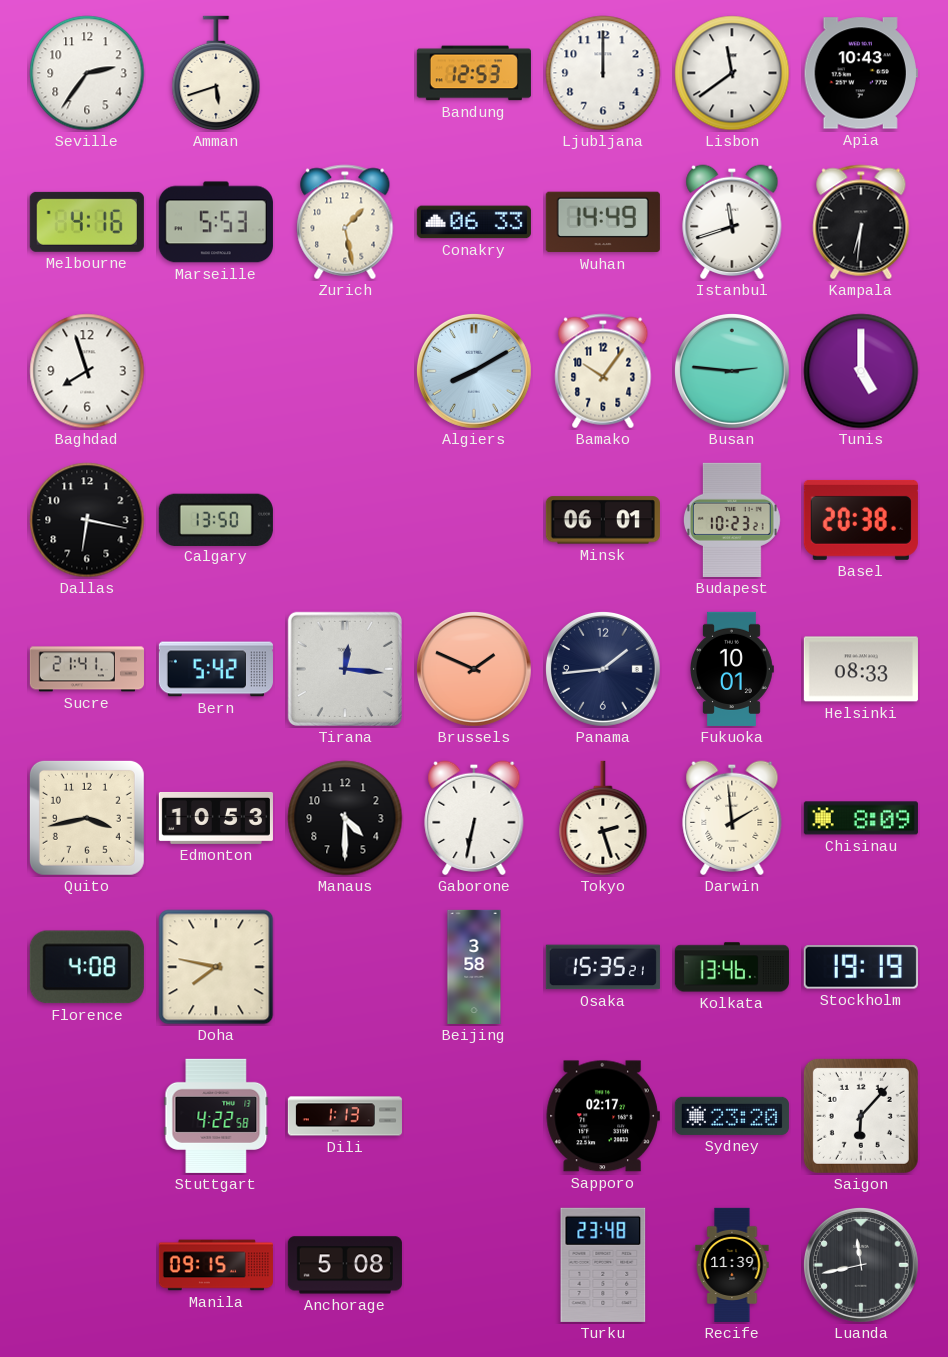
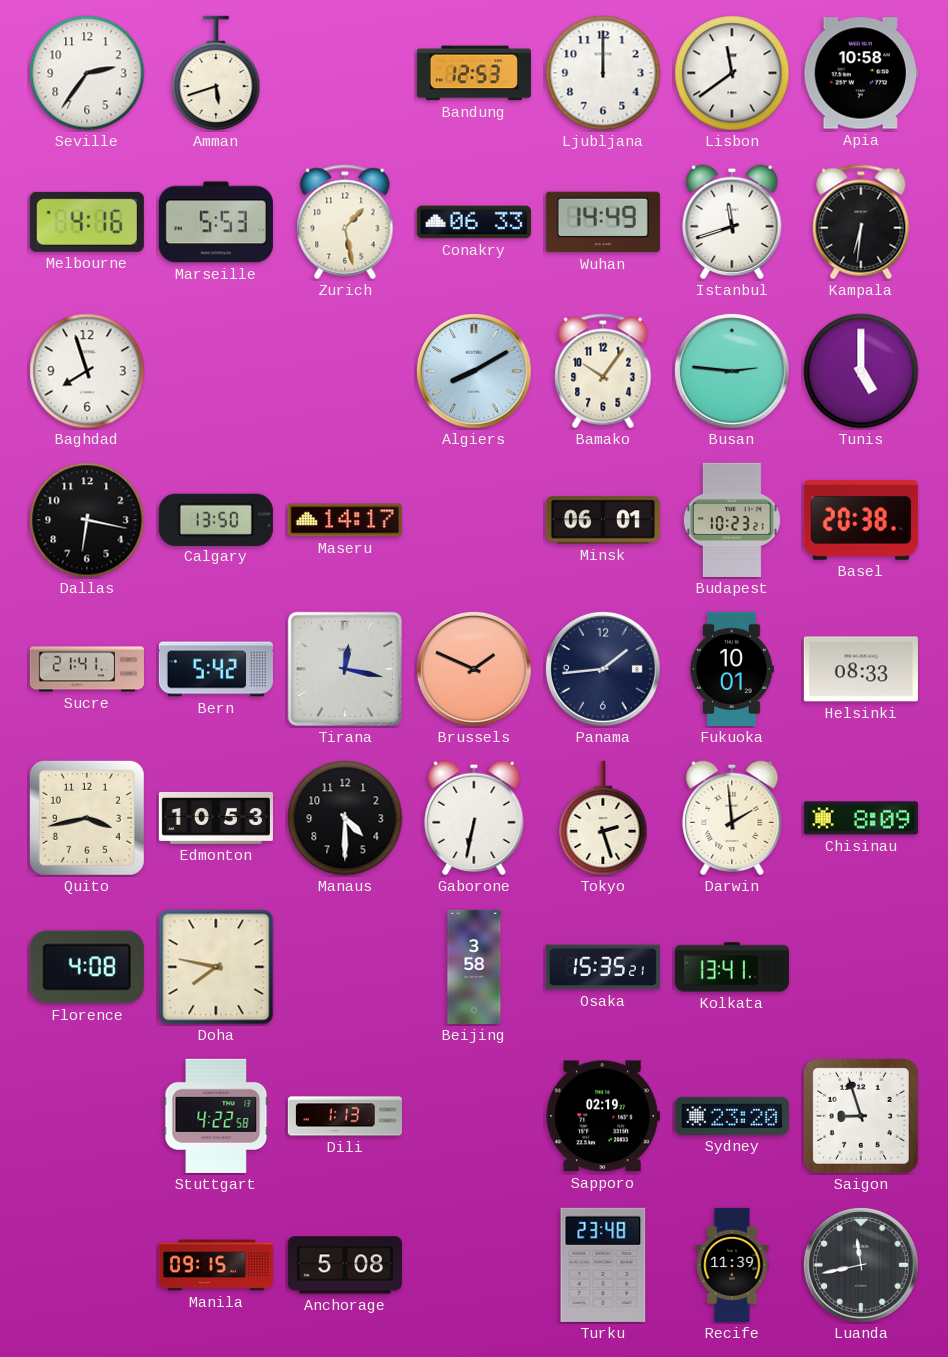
Apia: 10:43 -> 10:58 (861, 73)
Maseru: none -> 14:17 (345, 520)
Tirana: 12:16 -> 12:17 (345, 669)
Kolkata: 13:46 -> 13:41 (732, 967)
Stockholm: 19:19 -> none (861, 967)
Sapporo: 02:17 -> 02:19 (603, 1116)
Saigon: 6:07 -> 8:57 (861, 1116)
